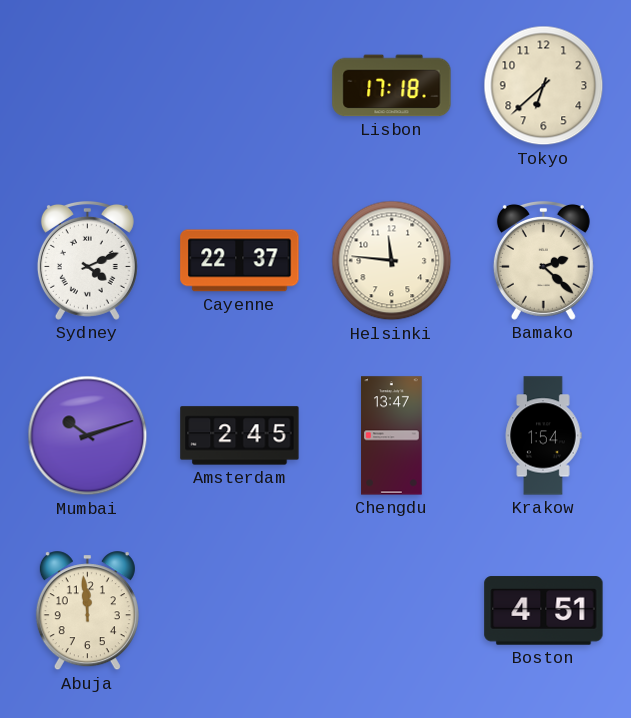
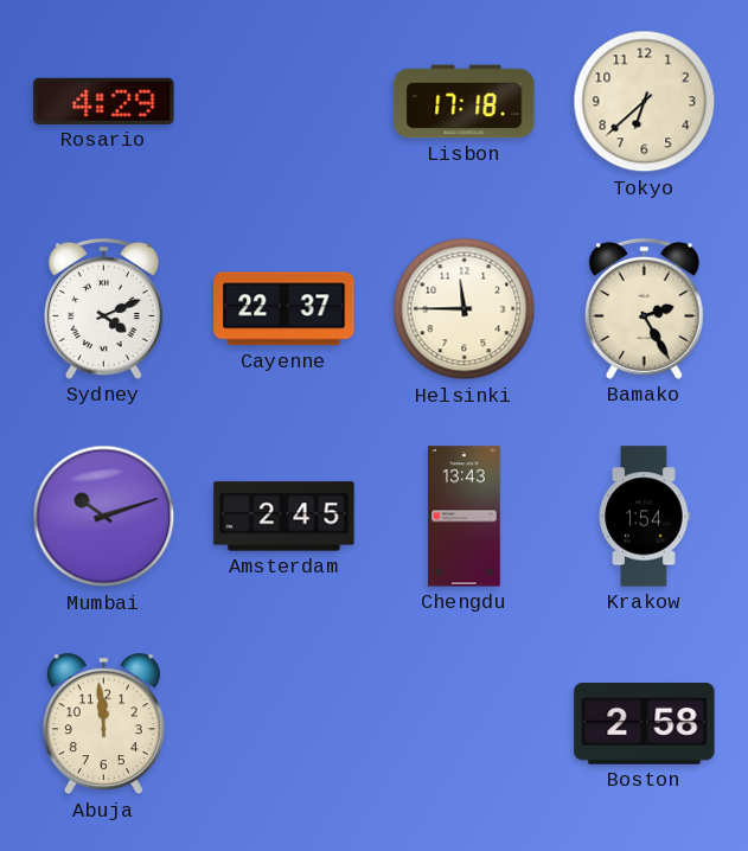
Rosario: none -> 4:29 (104, 101)
Helsinki: 11:46 -> 11:45 (465, 309)
Bamako: 2:22 -> 2:25 (644, 308)
Chengdu: 13:47 -> 13:43 (465, 517)
Boston: 4:51 -> 2:58 (645, 724)
